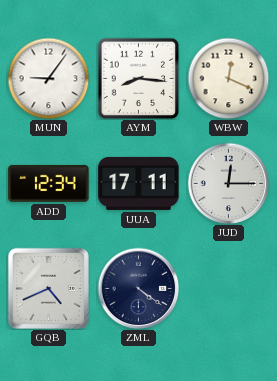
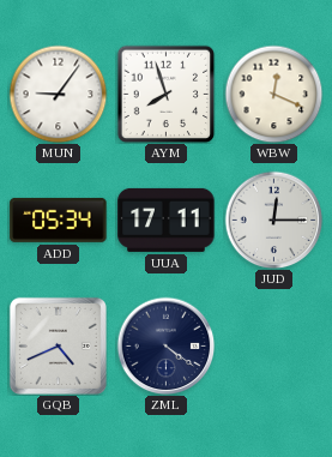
AYM: 8:16 -> 7:57 (165, 94)
ADD: 12:34 -> 05:34 (59, 220)
